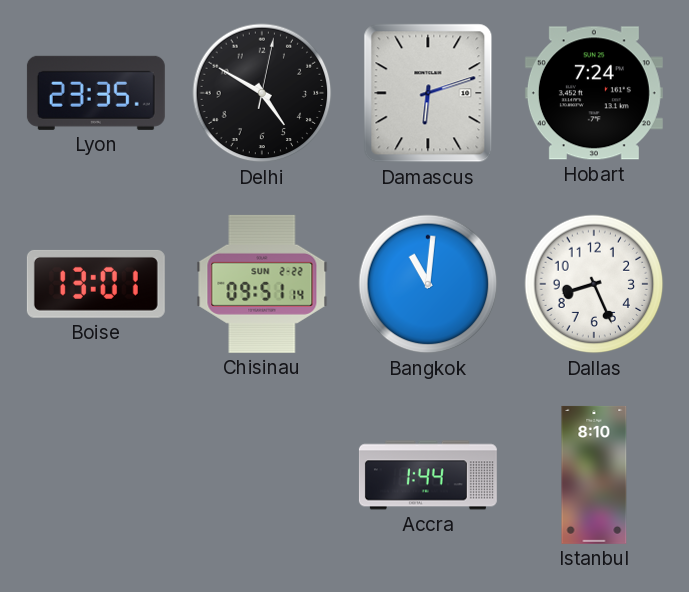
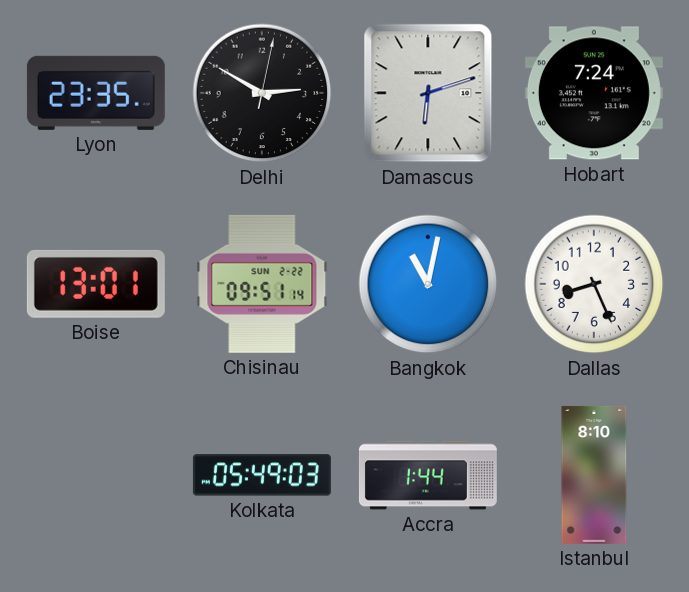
Delhi: 4:50 -> 2:50 (262, 93)
Bangkok: 11:01 -> 11:02 (428, 284)
Kolkata: none -> 05:49 (262, 475)
